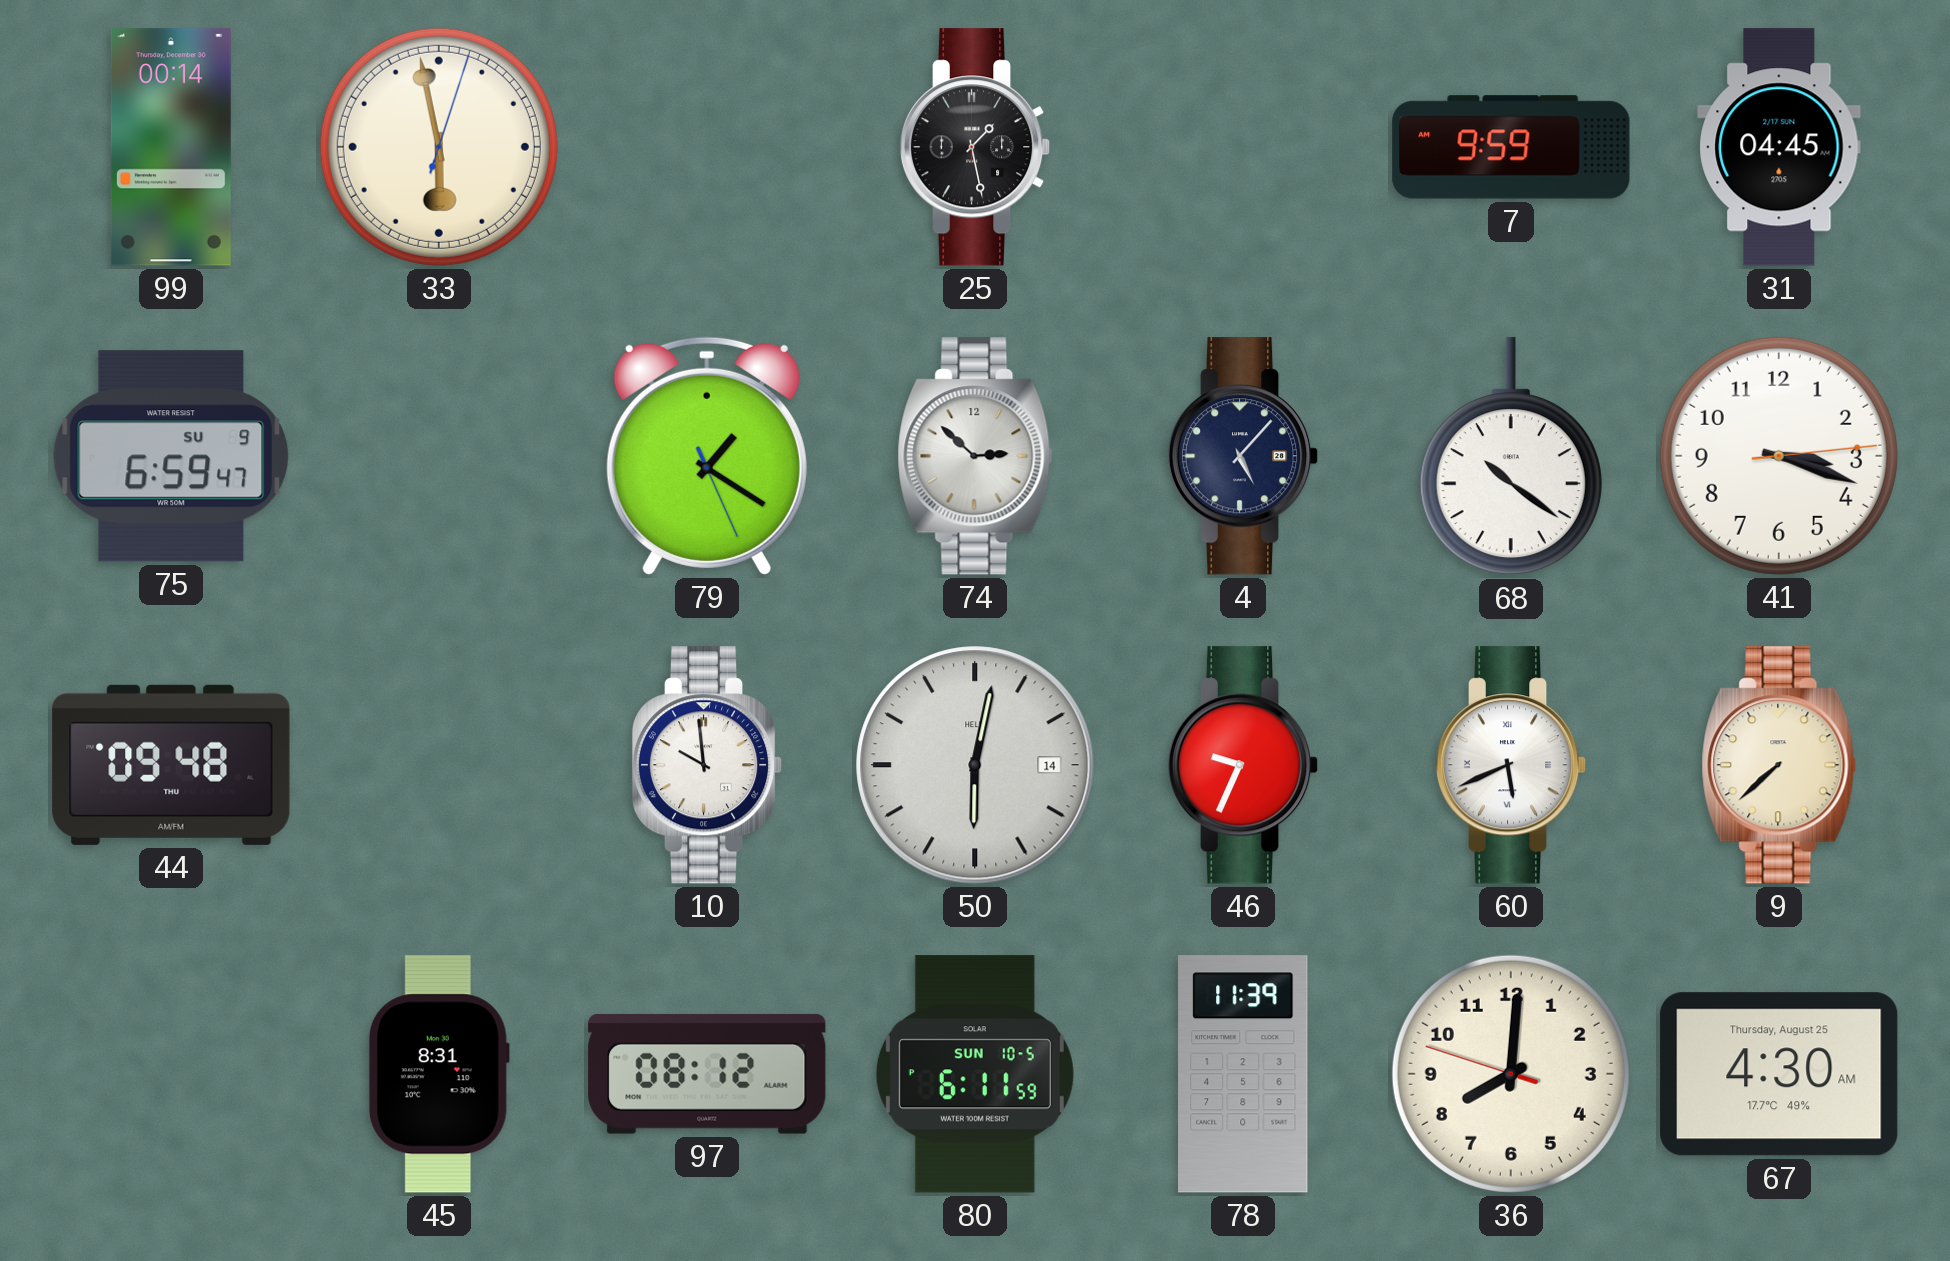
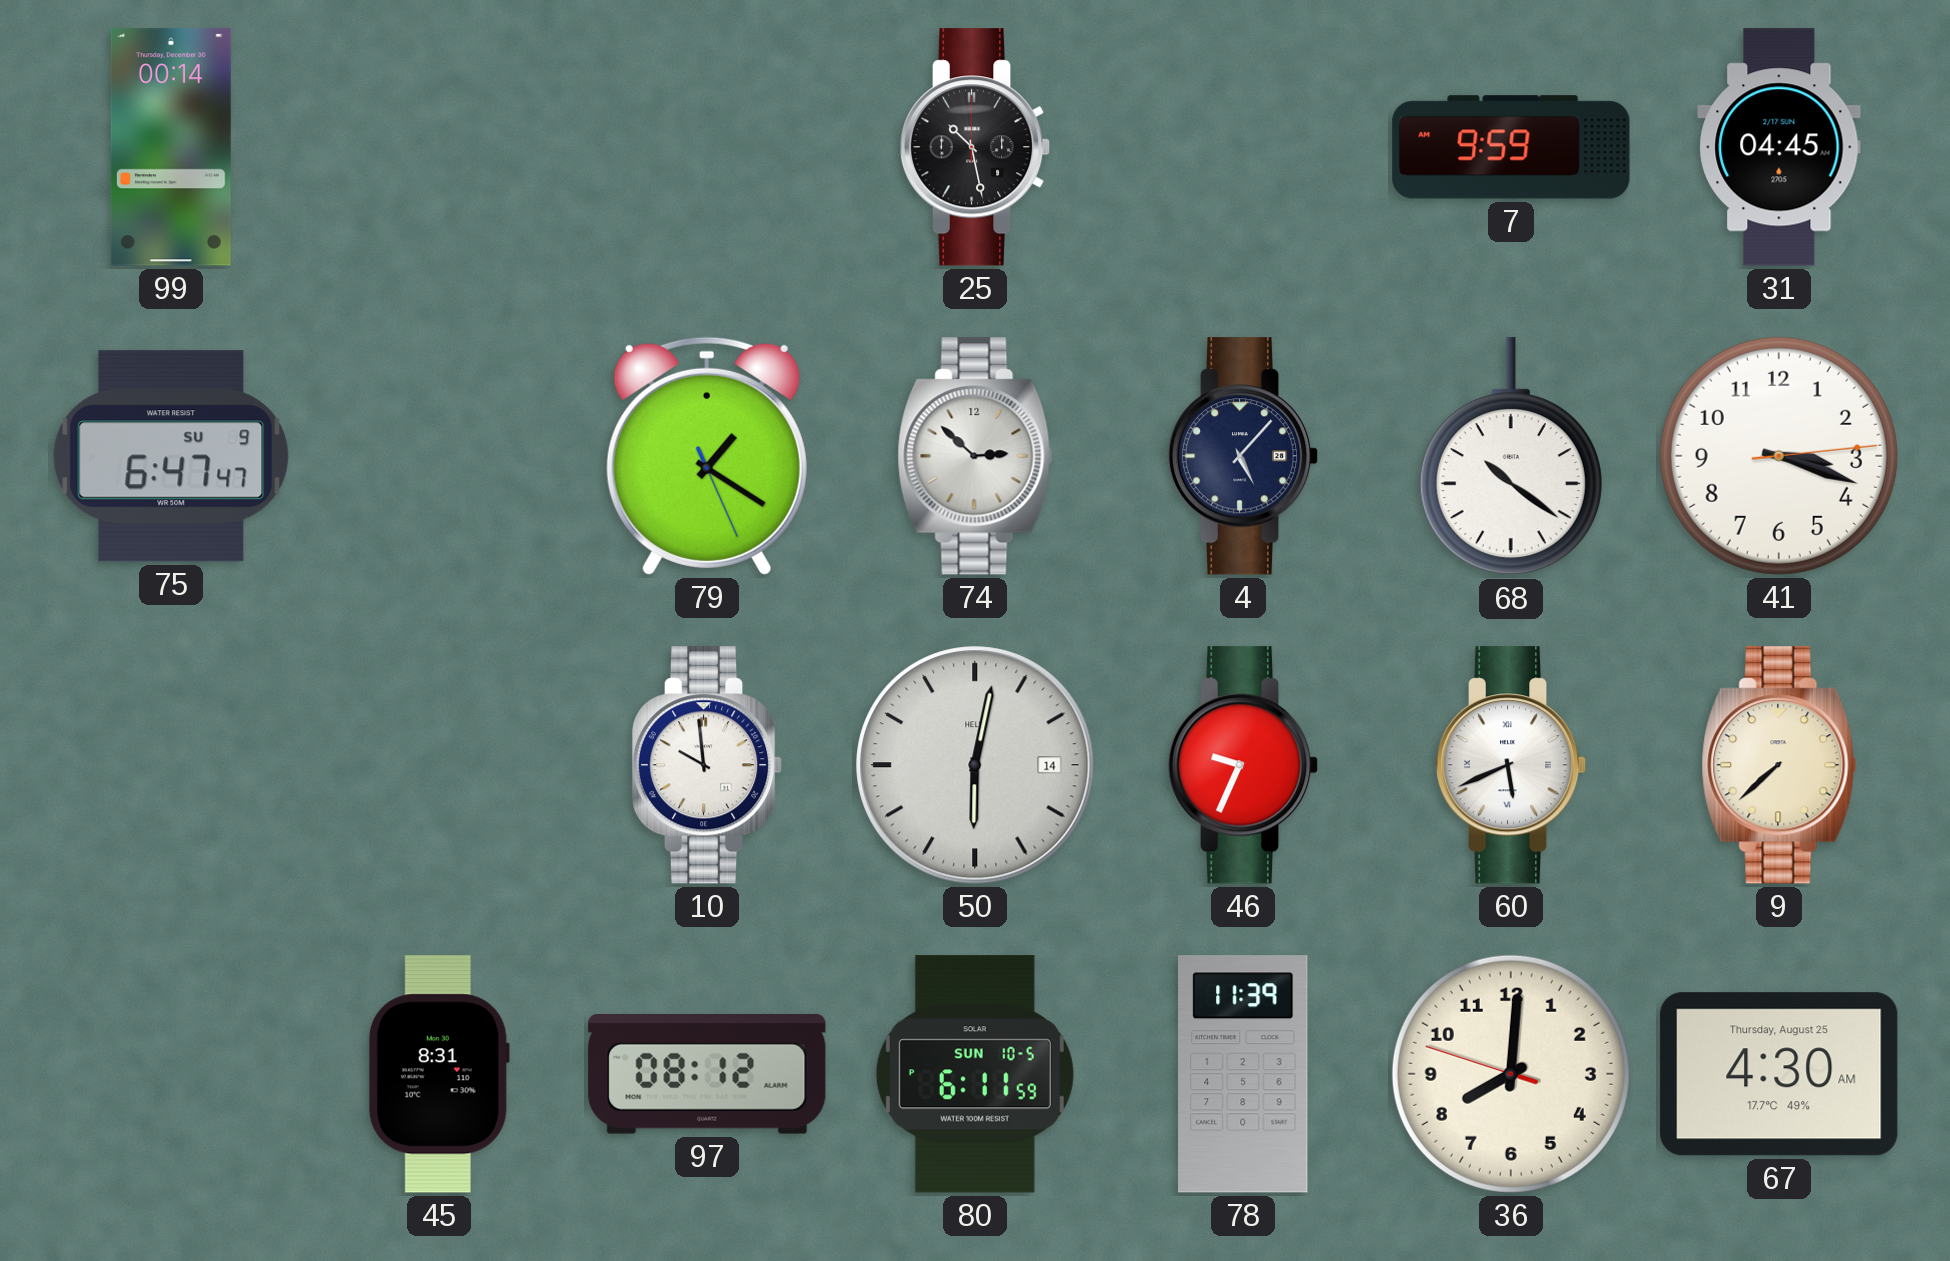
33: 5:58 -> none (439, 147)
25: 1:28 -> 10:28 (975, 147)
75: 6:59 -> 6:47 (171, 456)
44: 09:48 -> none (171, 765)
